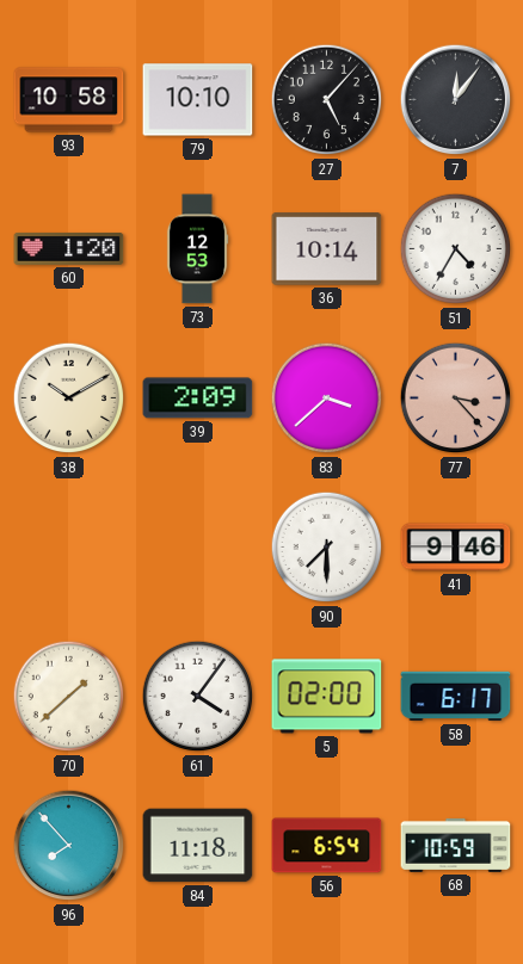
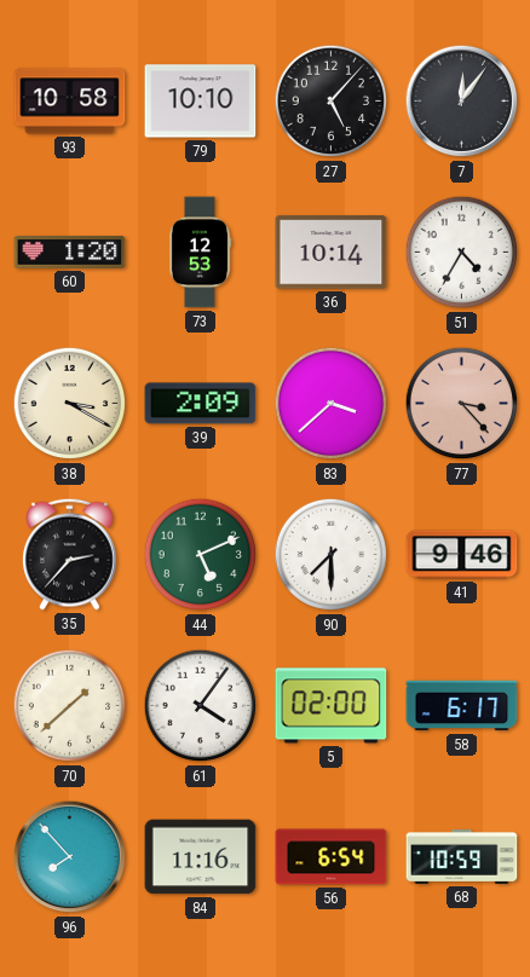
38: 10:10 -> 3:20 (70, 404)
35: none -> 2:37 (70, 554)
44: none -> 5:11 (201, 555)
84: 11:18 -> 11:16 (201, 857)
